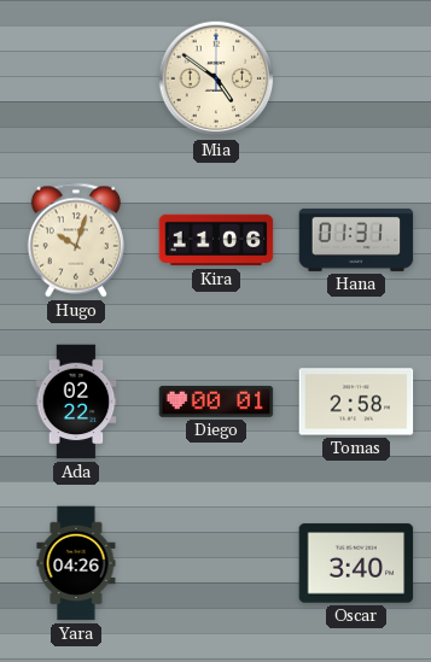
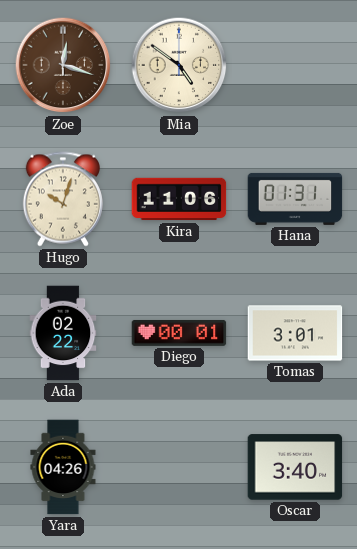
Zoe: none -> 12:18 (63, 65)
Tomas: 2:58 -> 3:01 (295, 333)
